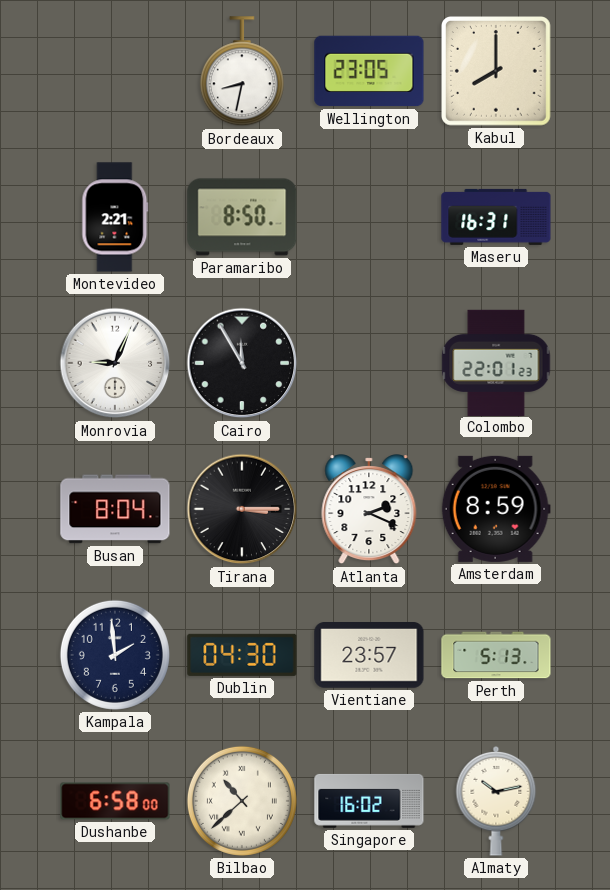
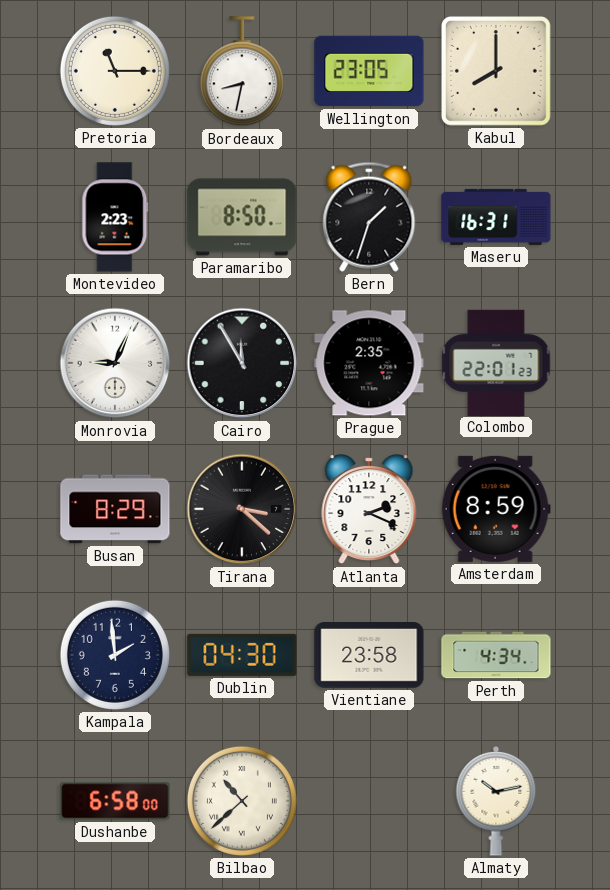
Pretoria: none -> 11:15 (115, 71)
Montevideo: 2:21 -> 2:23 (115, 217)
Bern: none -> 1:33 (369, 217)
Prague: none -> 2:35 (369, 363)
Busan: 8:04 -> 8:29 (115, 509)
Tirana: 3:15 -> 3:22 (242, 509)
Vientiane: 23:57 -> 23:58 (369, 656)
Perth: 5:13 -> 4:34 (496, 655)
Singapore: 16:02 -> none (369, 801)
